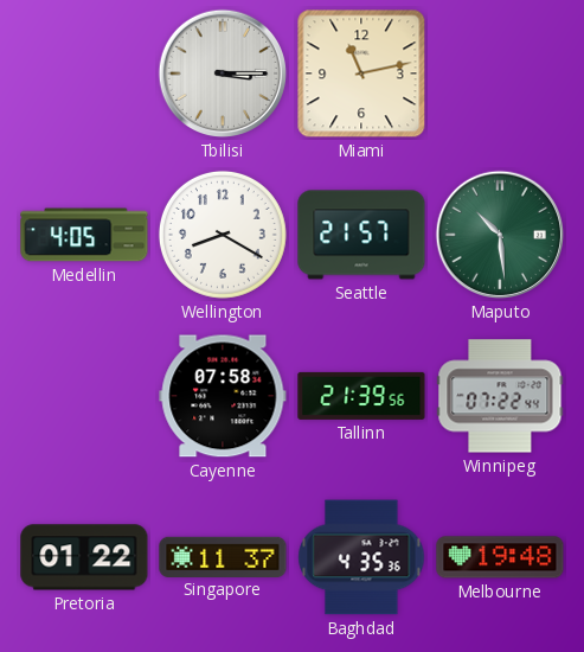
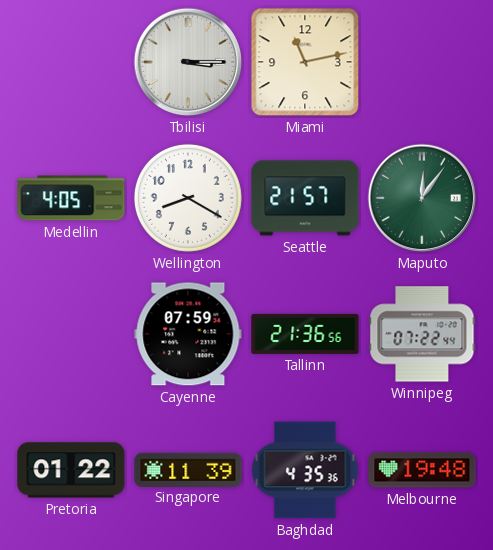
Maputo: 10:29 -> 12:06 (422, 198)
Cayenne: 07:58 -> 07:59 (188, 334)
Tallinn: 21:39 -> 21:36 (305, 334)
Singapore: 11:37 -> 11:39 (188, 469)
